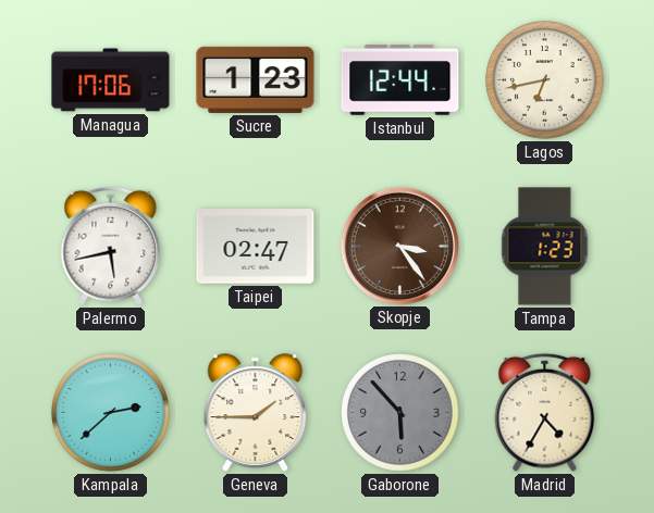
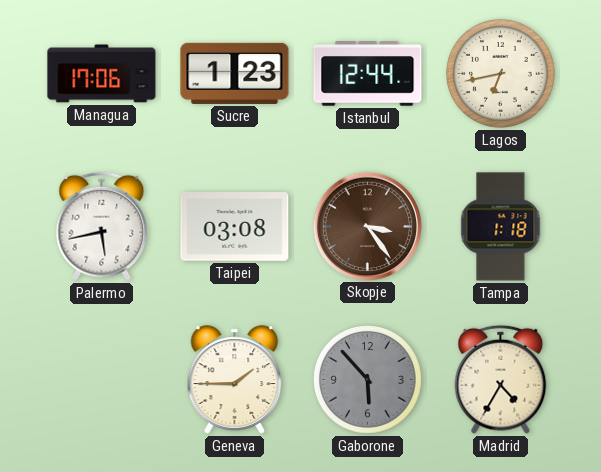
Taipei: 02:47 -> 03:08 (235, 227)
Tampa: 1:23 -> 1:18 (501, 227)
Kampala: 2:38 -> none (111, 413)
